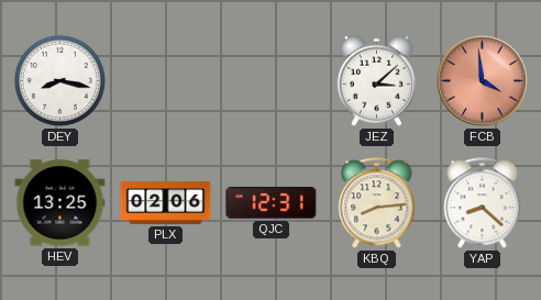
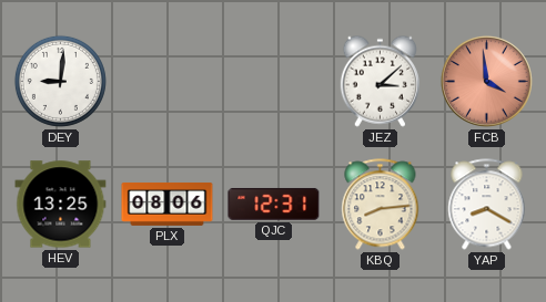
DEY: 8:17 -> 9:01 (60, 81)
PLX: 02:06 -> 08:06 (168, 205)
YAP: 8:22 -> 8:20 (487, 205)
